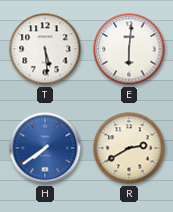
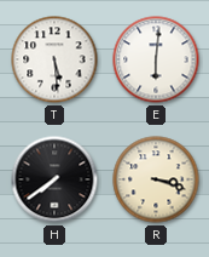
H dial: blue -> black (54, 179)
R: 2:40 -> 3:18 (156, 179)
